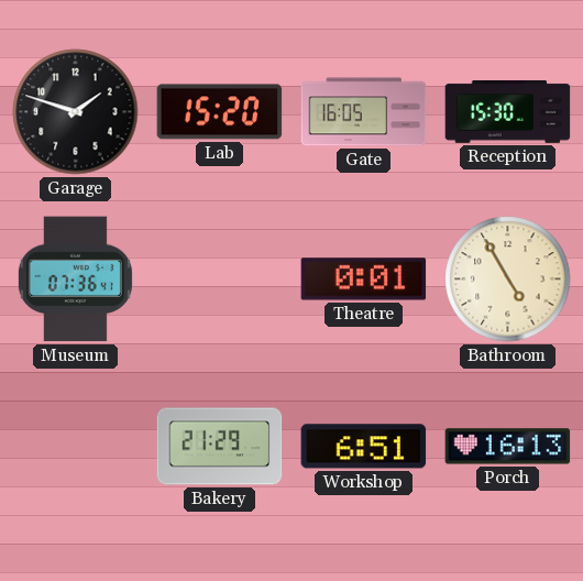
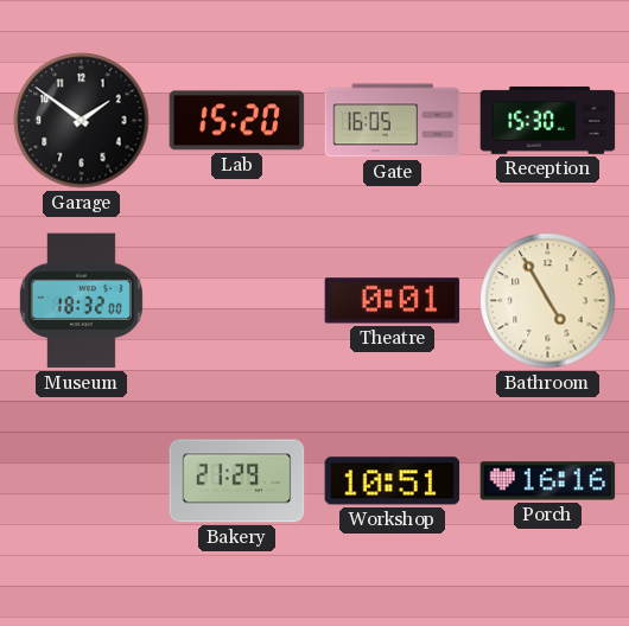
Garage: 1:48 -> 1:51 (82, 121)
Museum: 07:36 -> 18:32 (81, 301)
Workshop: 6:51 -> 10:51 (393, 481)
Porch: 16:13 -> 16:16 (548, 481)
